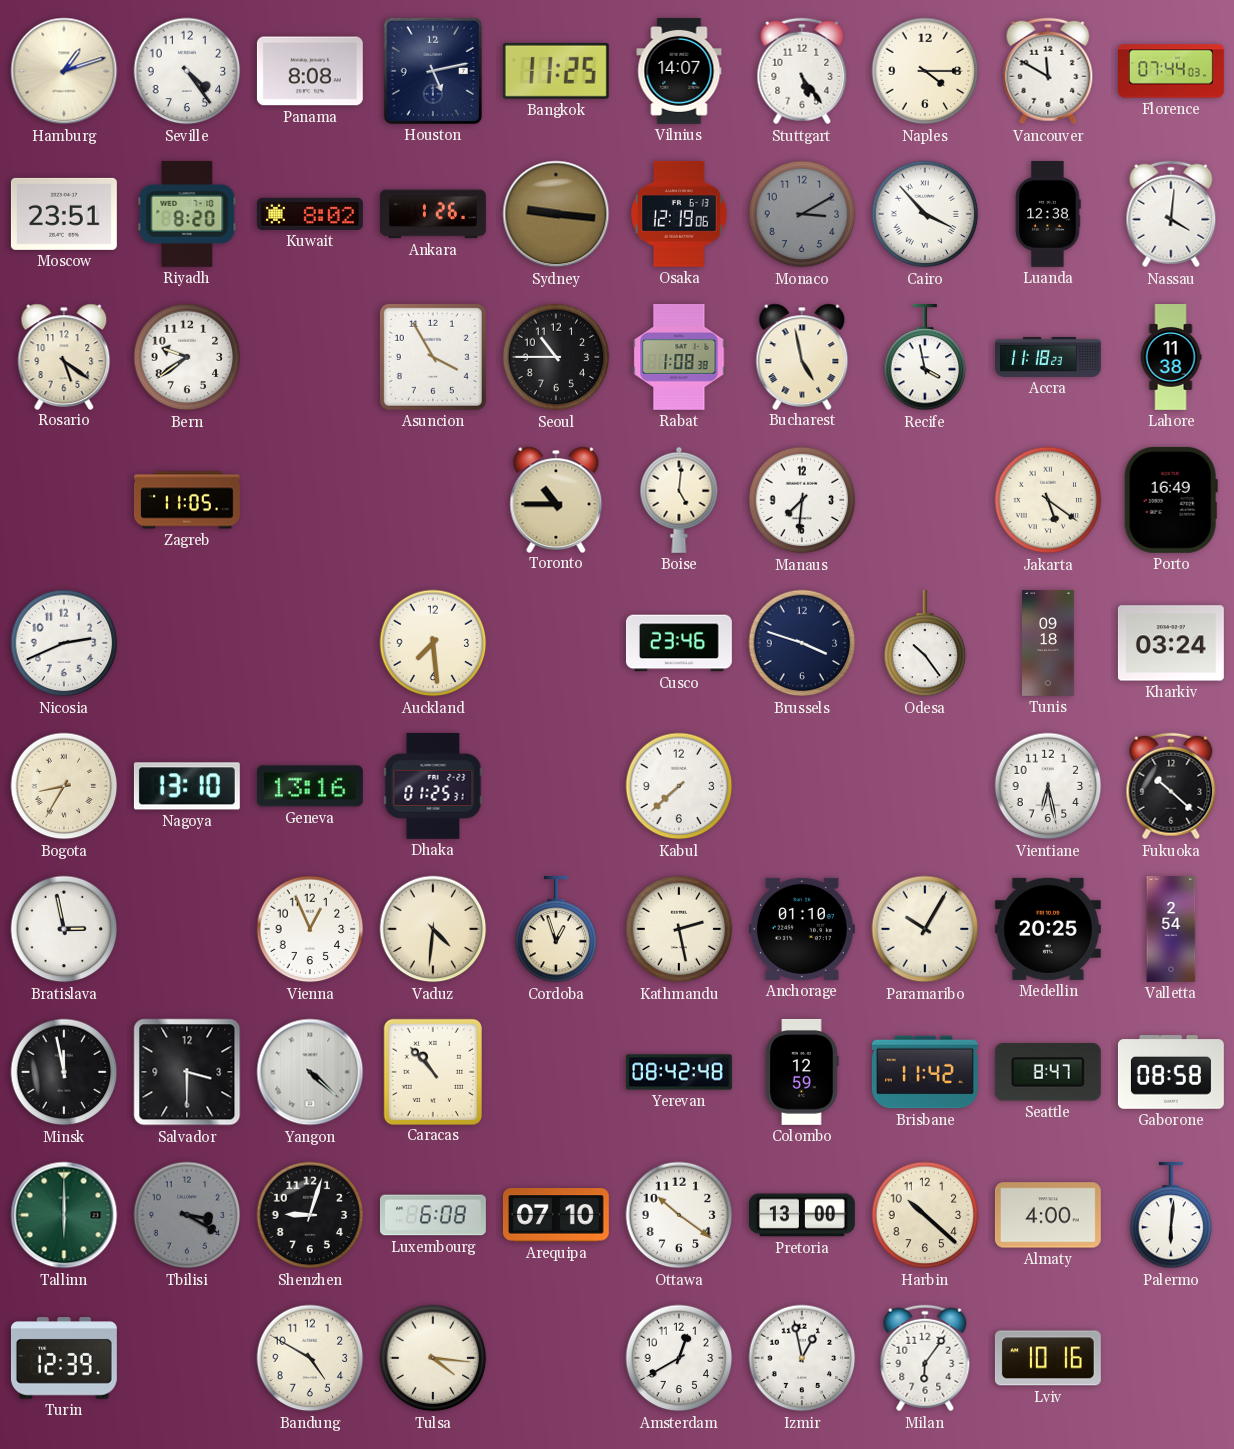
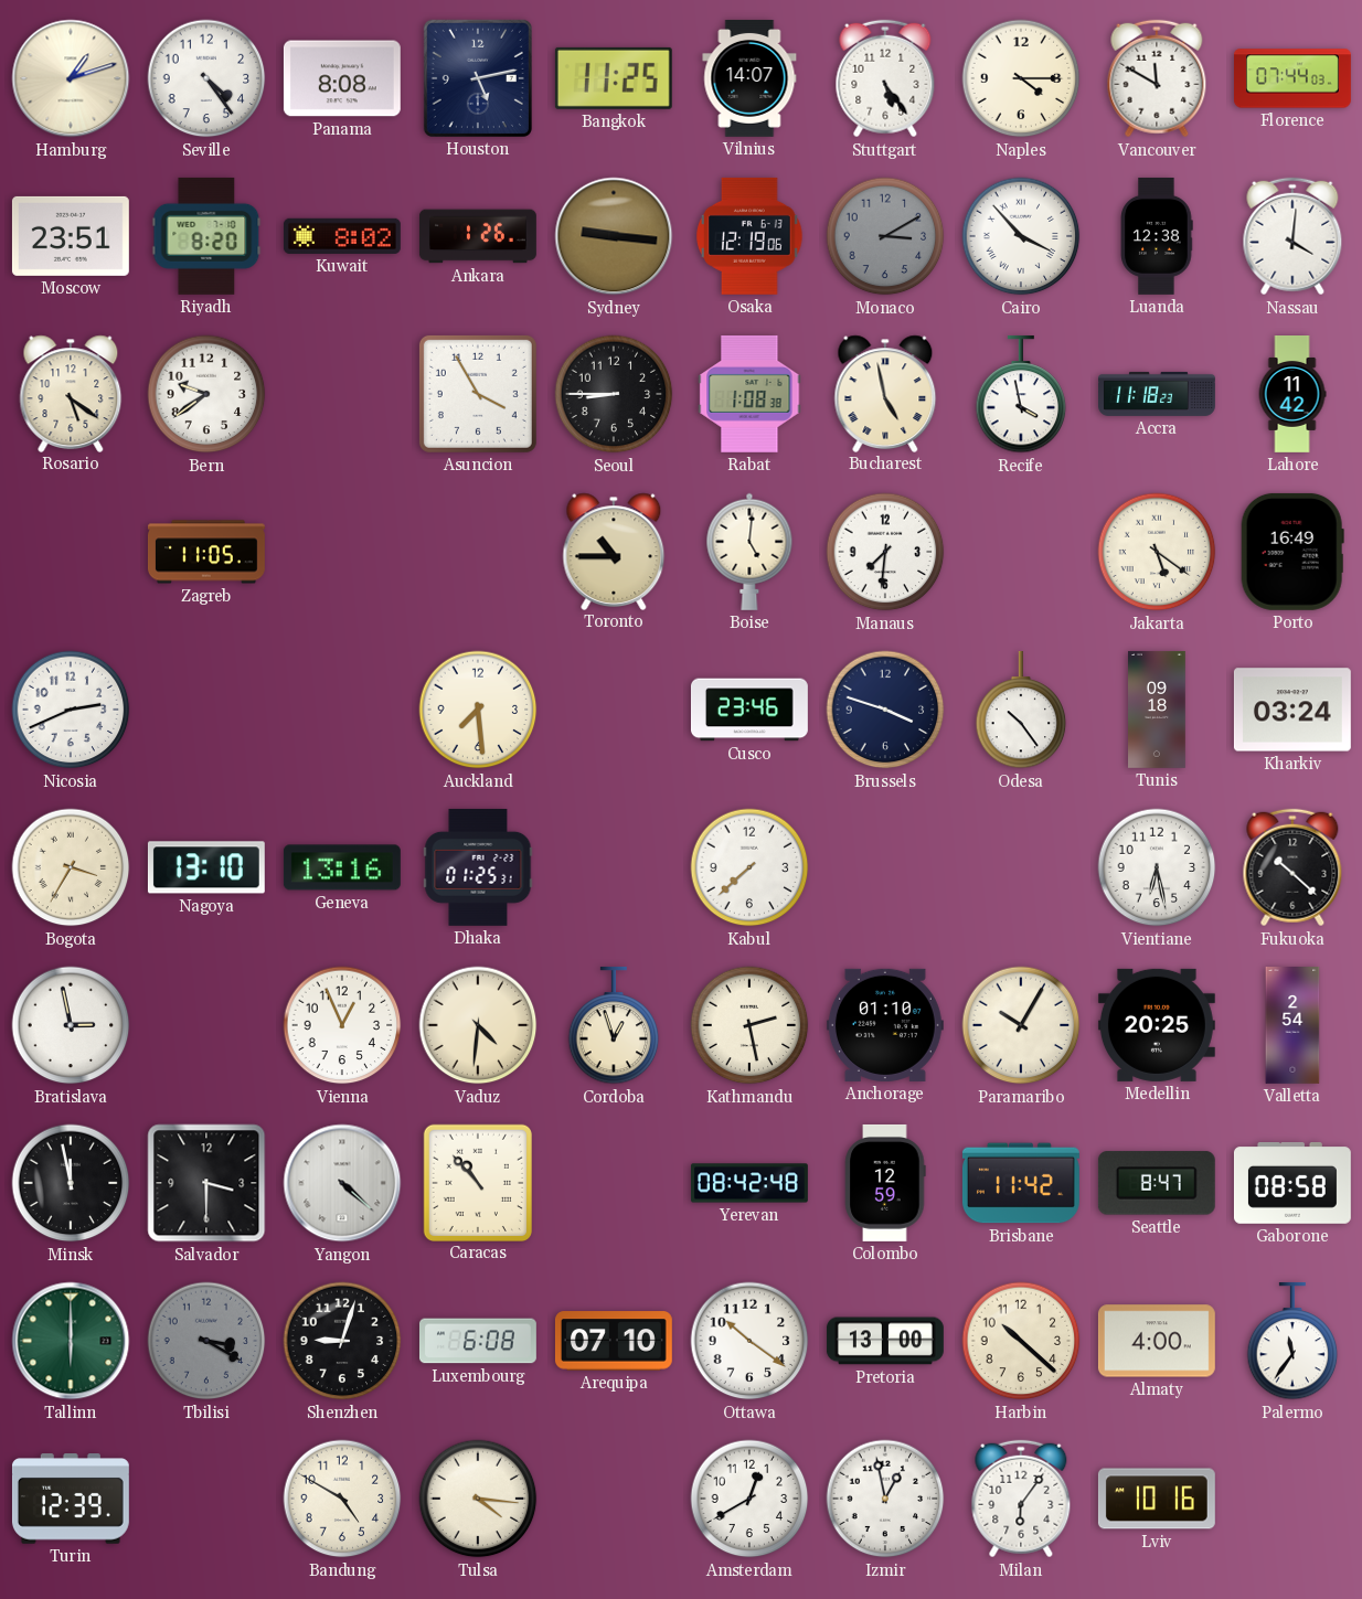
Seoul: 10:45 -> 8:45 (614, 394)
Lahore: 11:38 -> 11:42 (1292, 395)
Bogota: 8:35 -> 3:35 (71, 867)
Palermo: 6:01 -> 11:36 (1292, 1341)
